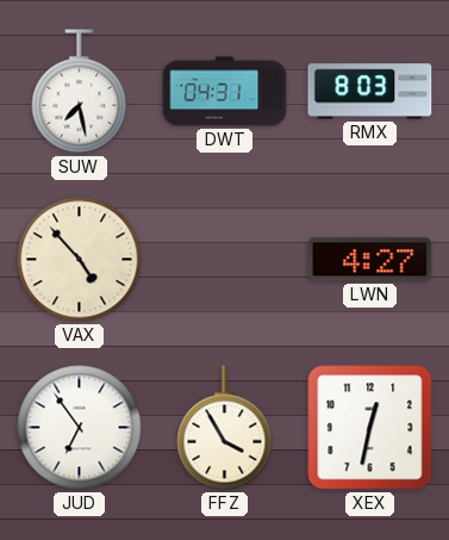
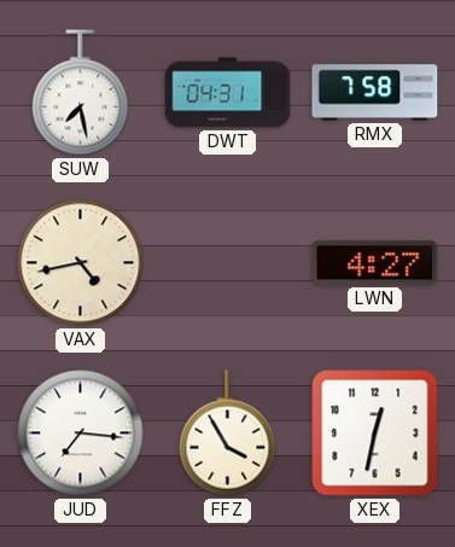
RMX: 8:03 -> 7:58 (375, 93)
VAX: 4:53 -> 4:43 (81, 263)
JUD: 6:54 -> 7:16 (81, 433)
